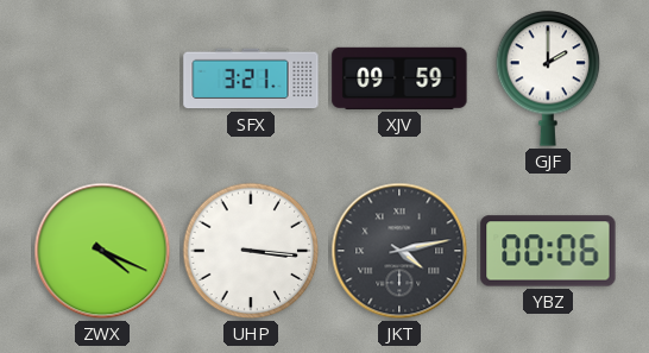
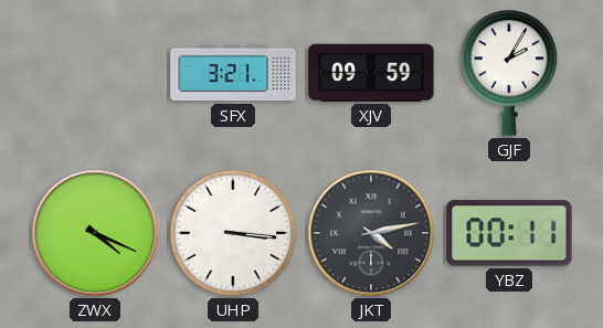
GJF: 2:00 -> 2:05 (509, 73)
YBZ: 00:06 -> 00:11 (509, 233)
